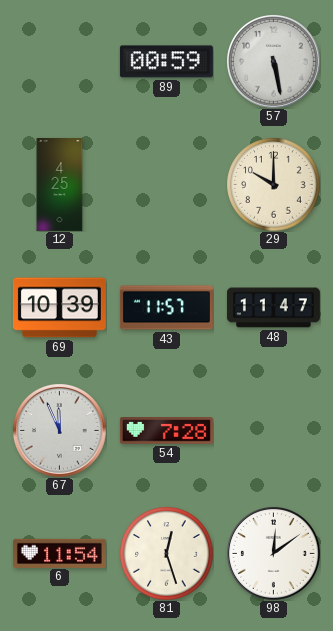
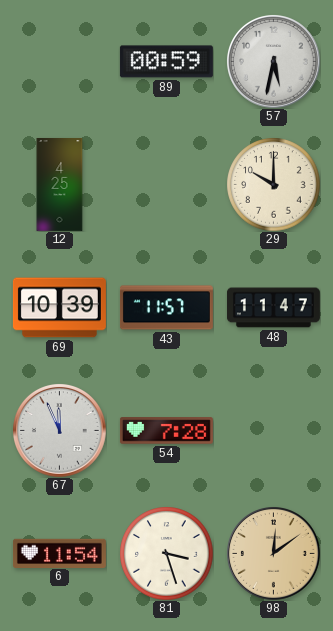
57: 5:28 -> 5:32 (274, 62)
81: 12:27 -> 3:27 (166, 553)
98 dial: white -> champagne (274, 554)
